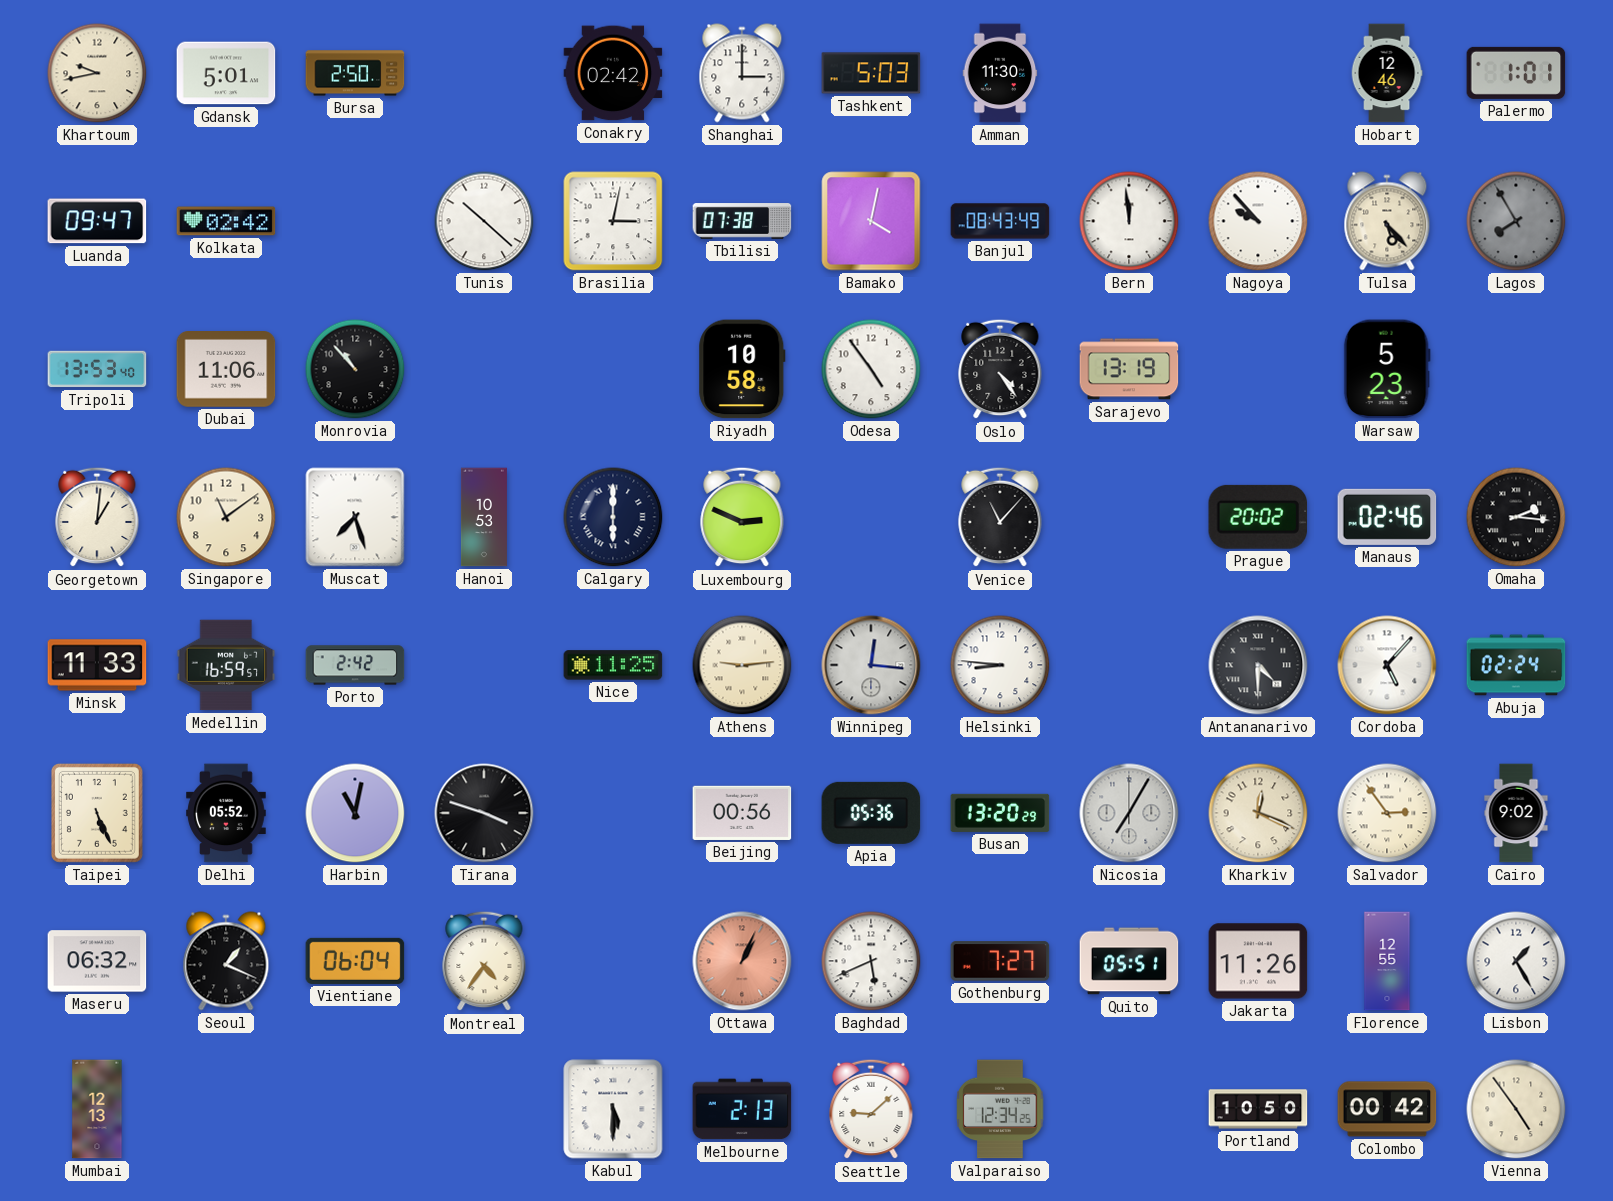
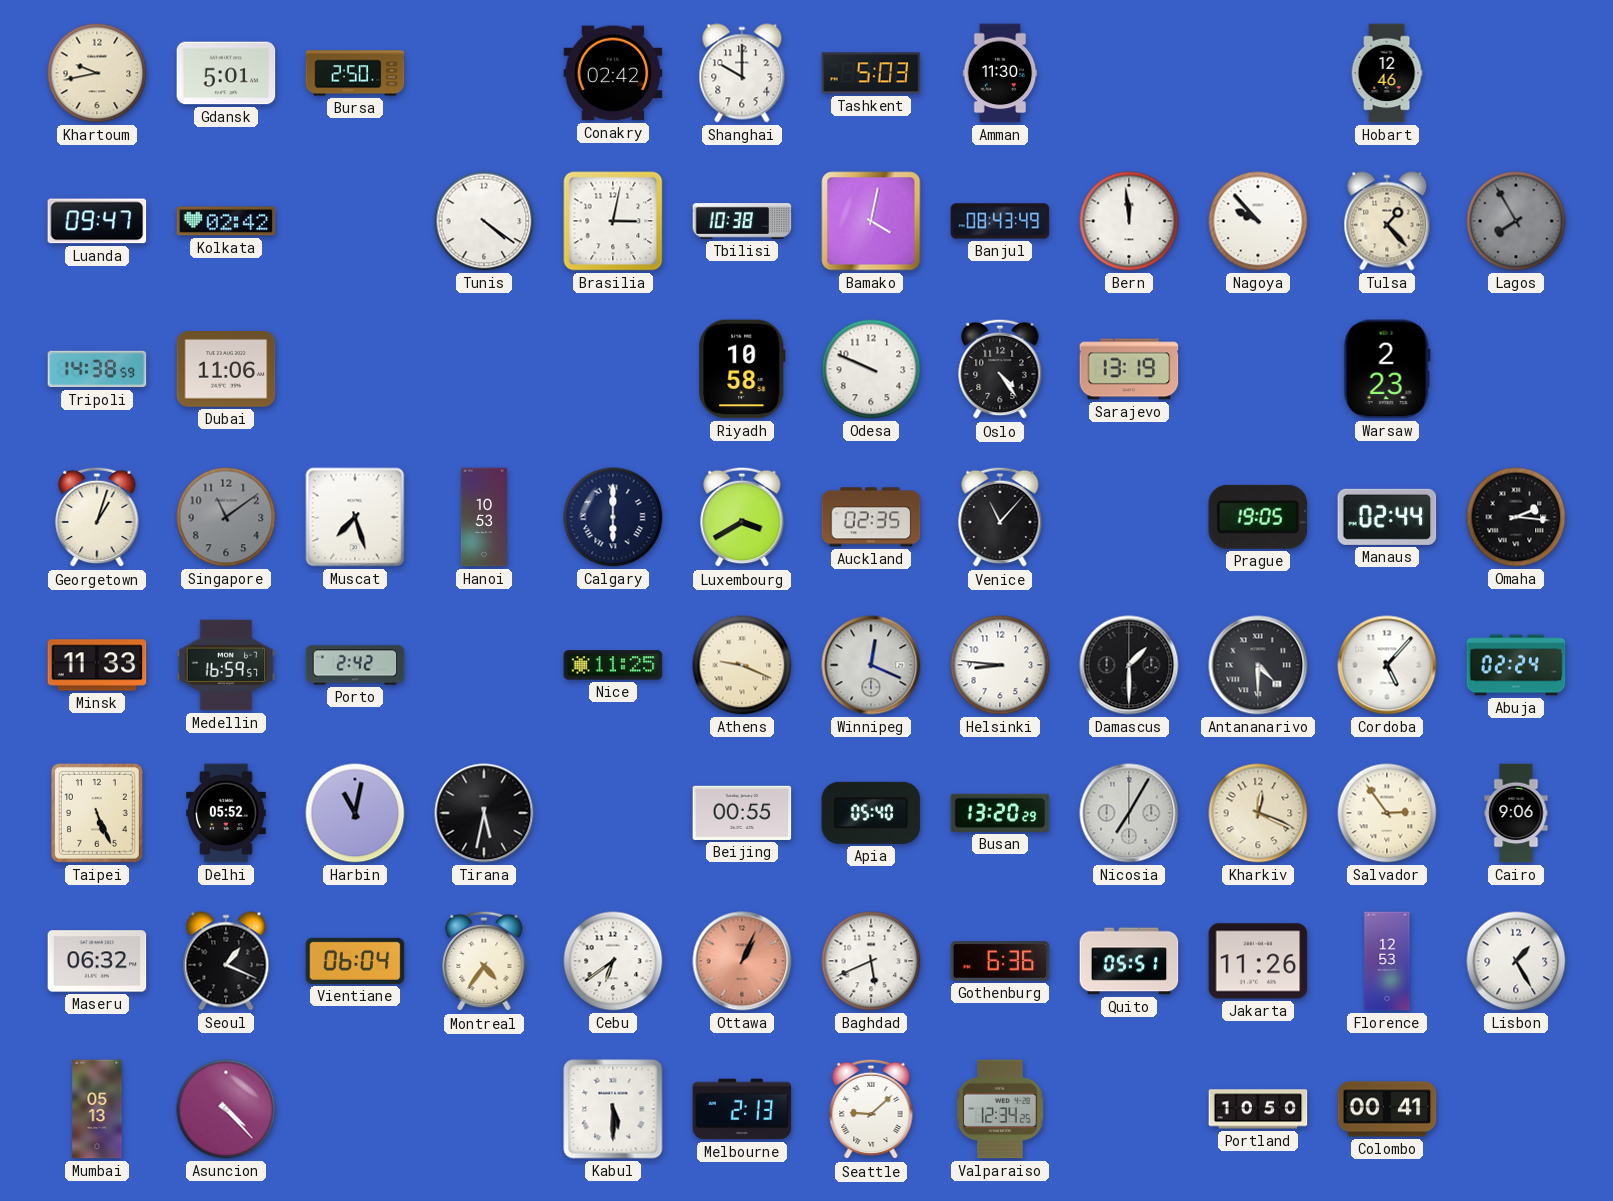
Shanghai: 3:00 -> 10:00 (742, 73)
Palermo: 1:01 -> none (1516, 73)
Tunis: 10:22 -> 4:21 (484, 221)
Tbilisi: 07:38 -> 10:38 (742, 221)
Tulsa: 5:23 -> 1:23 (1387, 221)
Tripoli: 13:53 -> 14:38 (97, 369)
Monrovia: 10:53 -> none (355, 369)
Odesa: 4:54 -> 9:49 (871, 369)
Warsaw: 5:23 -> 2:23 (1387, 369)
Georgetown: 1:01 -> 1:03 (97, 517)
Singapore dial: cream -> grey (226, 517)
Luxembourg: 2:49 -> 3:40 (742, 517)
Auckland: none -> 02:35 (871, 517)
Prague: 20:02 -> 19:05 (1258, 517)
Manaus: 02:46 -> 02:44 (1387, 517)
Athens: 9:14 -> 9:19 (742, 665)
Winnipeg: 12:16 -> 12:19 (871, 665)
Damascus: none -> 1:30 (1129, 665)
Tirana: 3:48 -> 5:32 (484, 813)
Beijing: 00:56 -> 00:55 (742, 813)
Apia: 05:36 -> 05:40 (871, 813)
Cairo: 9:02 -> 9:06 (1516, 813)
Cebu: none -> 6:39 (613, 961)
Gothenburg: 7:27 -> 6:36 (1000, 961)
Florence: 12:55 -> 12:53 (1387, 961)
Mumbai: 12:13 -> 05:13 (97, 1109)
Asuncion: none -> 4:23 (226, 1109)
Colombo: 00:42 -> 00:41 (1387, 1109)
Vienna: 4:54 -> none (1516, 1109)
